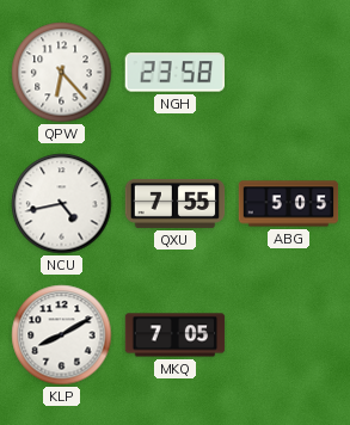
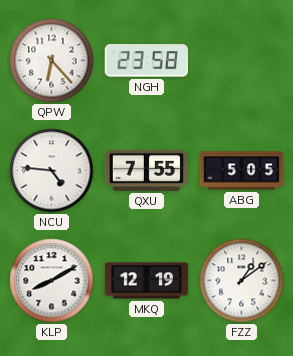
NCU: 4:43 -> 4:46 (52, 171)
MKQ: 7:05 -> 12:19 (147, 281)
FZZ: none -> 1:09 (242, 281)
